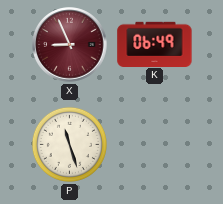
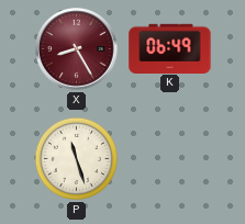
X: 8:56 -> 8:25 (77, 49)
